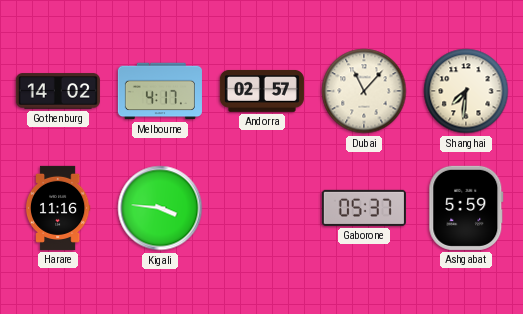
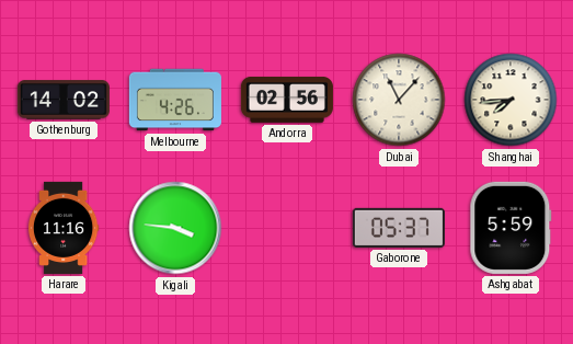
Melbourne: 4:17 -> 4:26 (175, 100)
Andorra: 02:57 -> 02:56 (287, 100)
Shanghai: 7:31 -> 7:44 (511, 100)
